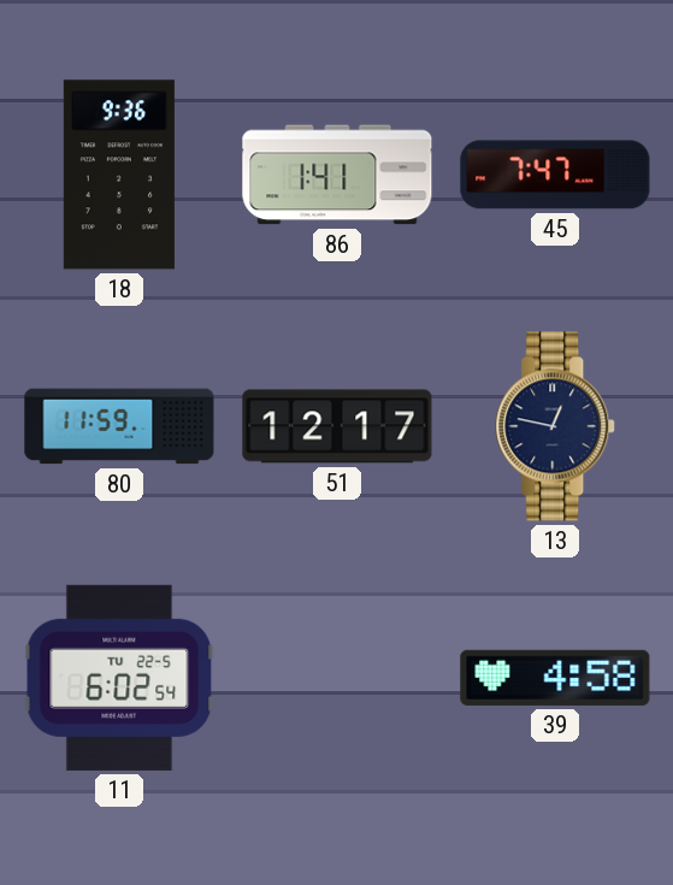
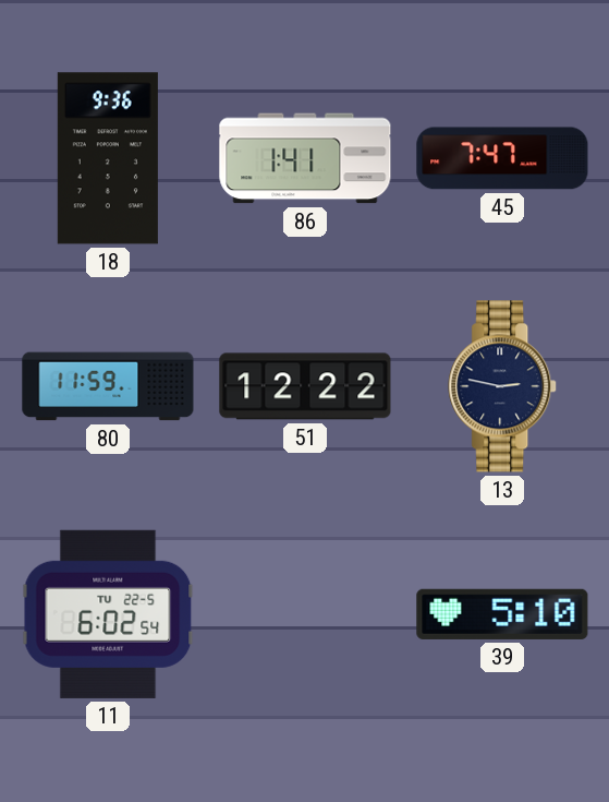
51: 12:17 -> 12:22 (305, 386)
13: 12:47 -> 2:47 (503, 386)
39: 4:58 -> 5:10 (502, 614)
